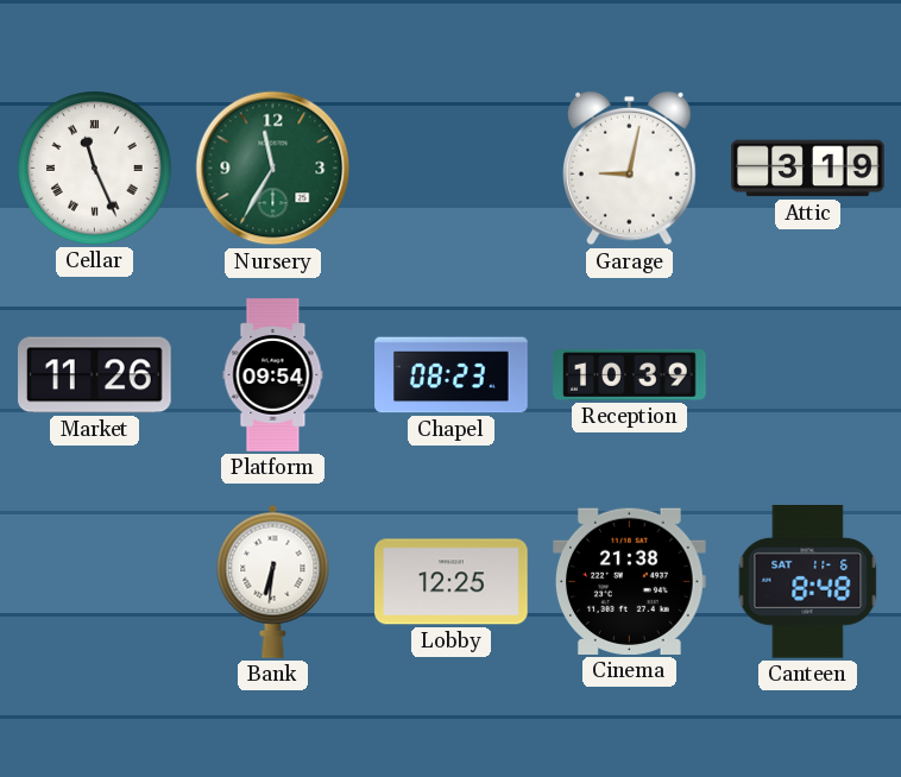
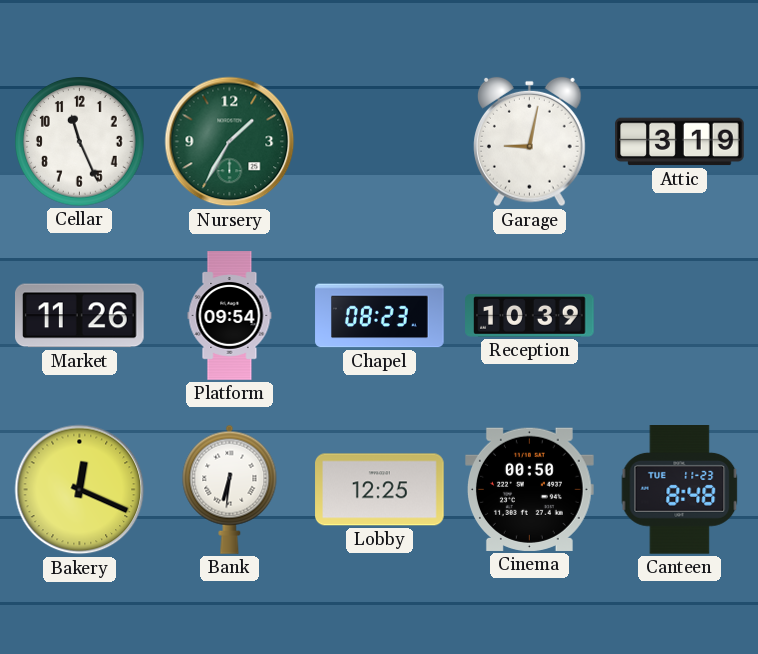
Cellar numerals: Roman -> Arabic (80, 142)
Nursery: 11:35 -> 1:35 (230, 142)
Bakery: none -> 12:19 (80, 490)
Cinema: 21:38 -> 00:50 (530, 489)
Canteen date: SAT 11-6 -> TUE 11-23 (680, 490)
